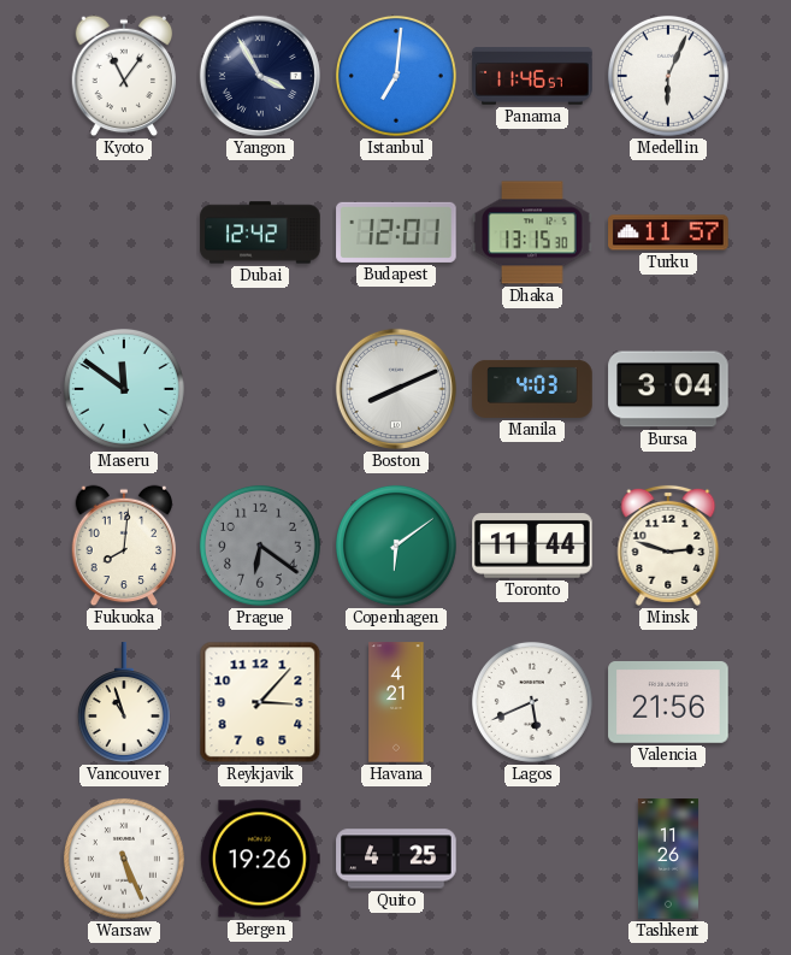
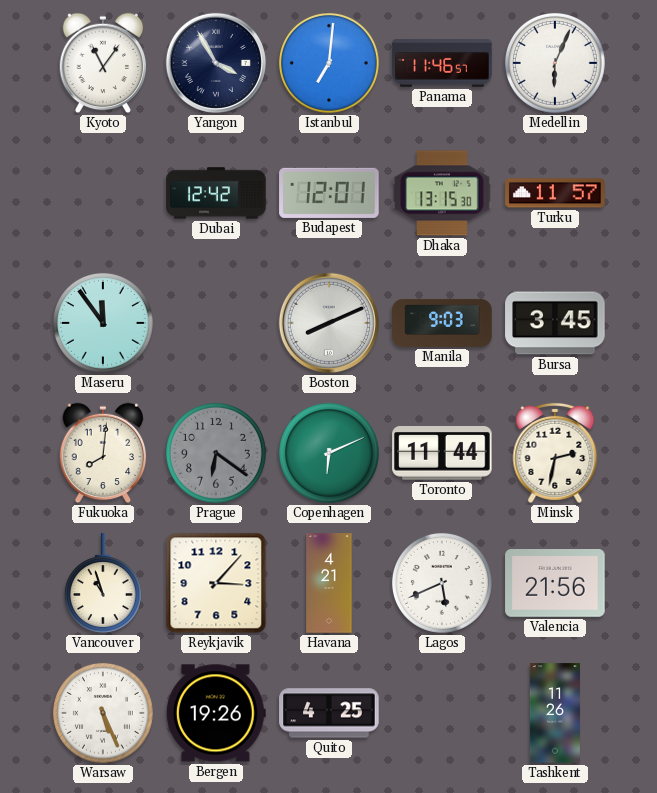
Maseru: 11:51 -> 11:54 (103, 323)
Manila: 4:03 -> 9:03 (442, 323)
Bursa: 3:04 -> 3:45 (555, 323)
Copenhagen: 6:09 -> 6:11 (329, 453)
Minsk: 2:48 -> 2:32 (555, 453)
